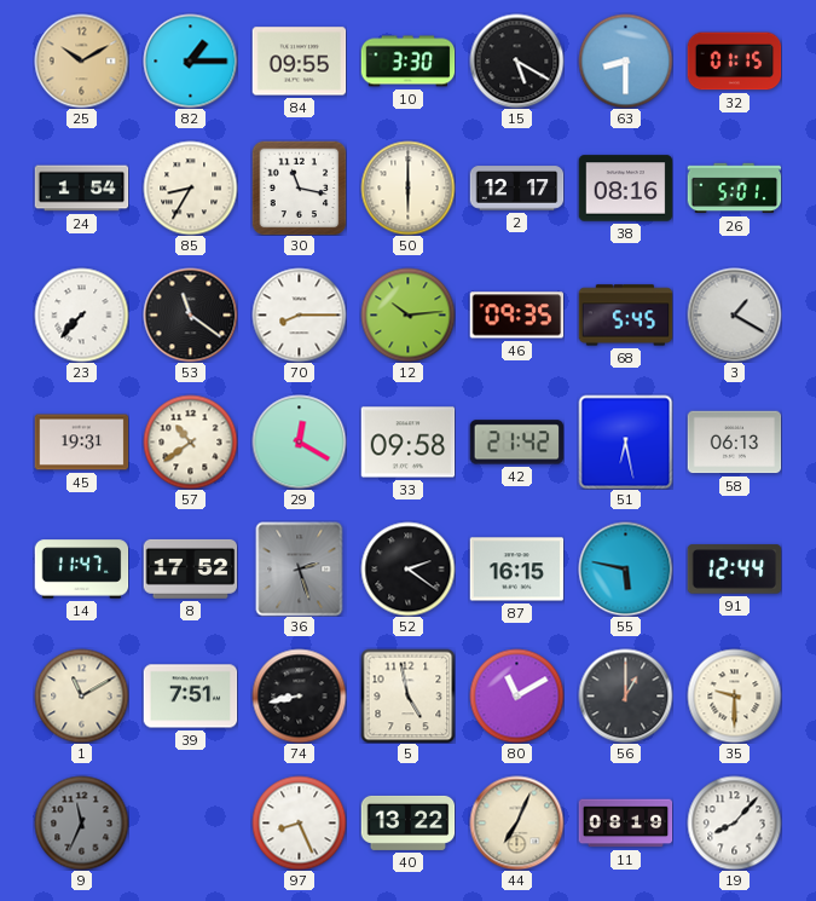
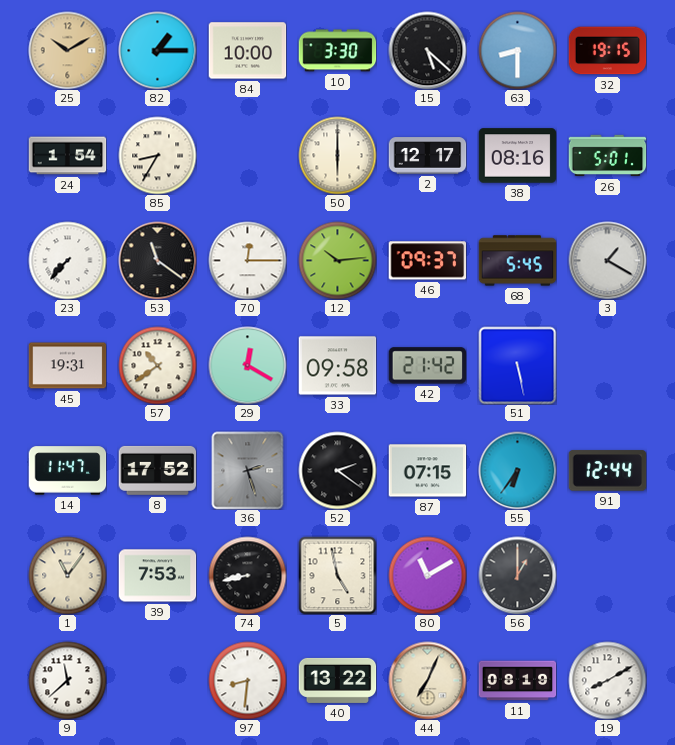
84: 09:55 -> 10:00 (247, 51)
15: 5:20 -> 5:22 (427, 50)
32: 01:15 -> 19:15 (607, 51)
30: 11:17 -> none (299, 187)
70: 8:15 -> 12:15 (247, 260)
46: 09:35 -> 09:37 (427, 261)
51: 6:28 -> 5:28 (517, 365)
58: 06:13 -> none (734, 443)
87: 16:15 -> 07:15 (427, 471)
55: 5:47 -> 6:36 (517, 470)
1: 11:10 -> 11:06 (67, 575)
39: 7:51 -> 7:53 (157, 576)
35: 9:30 -> none (734, 695)
9: 11:34 -> 11:38 (67, 680)
9 dial: grey -> white (67, 680)
97: 8:26 -> 8:31 (247, 680)
19: 8:07 -> 8:10 (607, 680)
